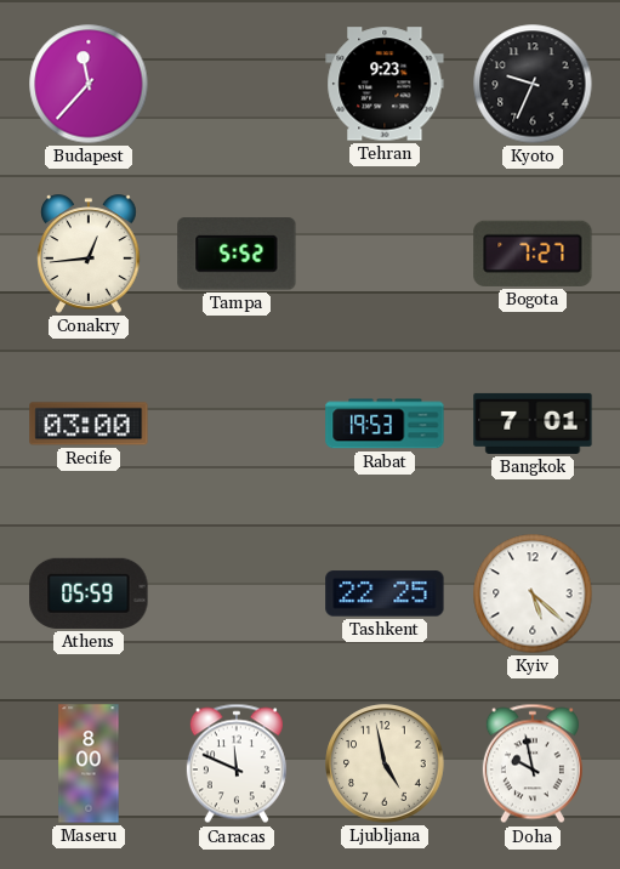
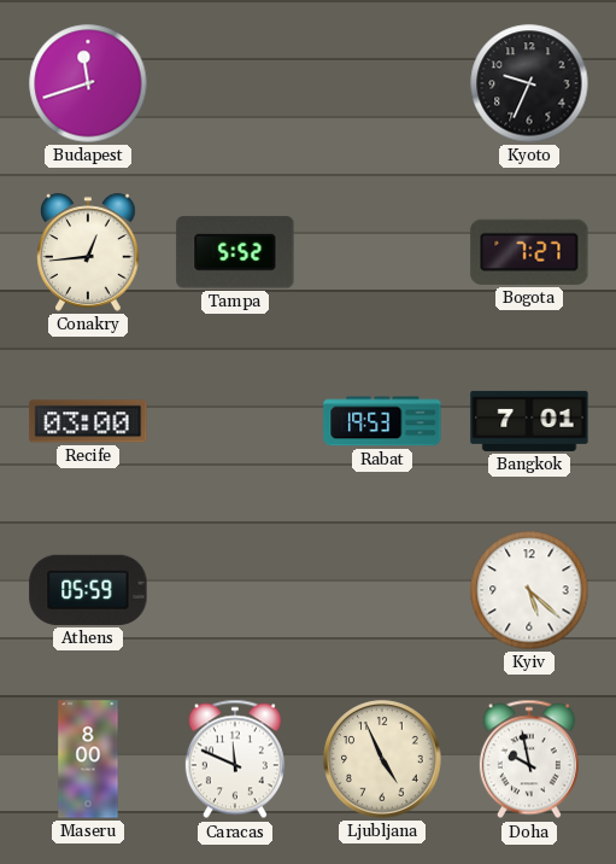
Budapest: 11:37 -> 11:42 (88, 83)
Tehran: 9:23 -> none (385, 84)
Tashkent: 22:25 -> none (385, 593)
Ljubljana: 4:58 -> 4:56 (382, 759)
